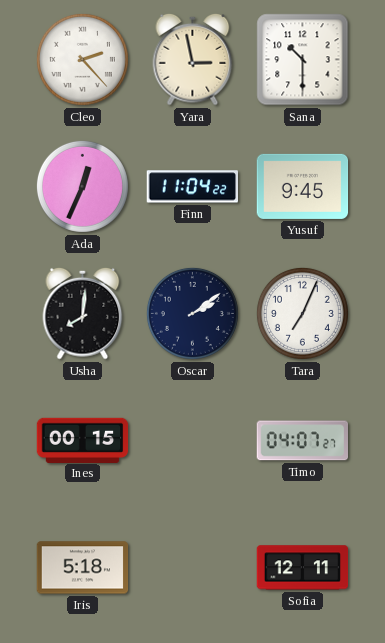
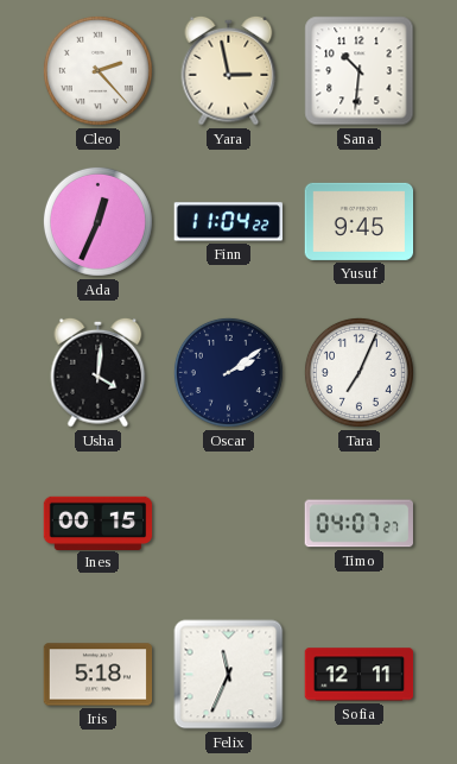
Sana: 10:30 -> 10:31 (360, 71)
Usha: 8:01 -> 4:01 (99, 372)
Felix: none -> 11:34 (229, 675)
